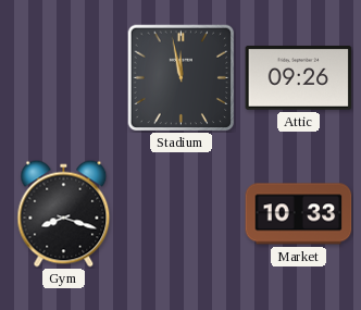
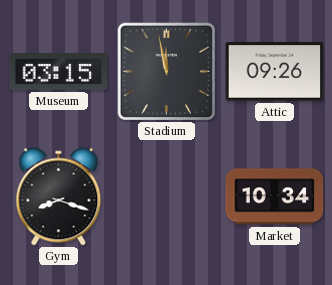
Museum: none -> 03:15 (59, 72)
Market: 10:33 -> 10:34 (275, 197)
